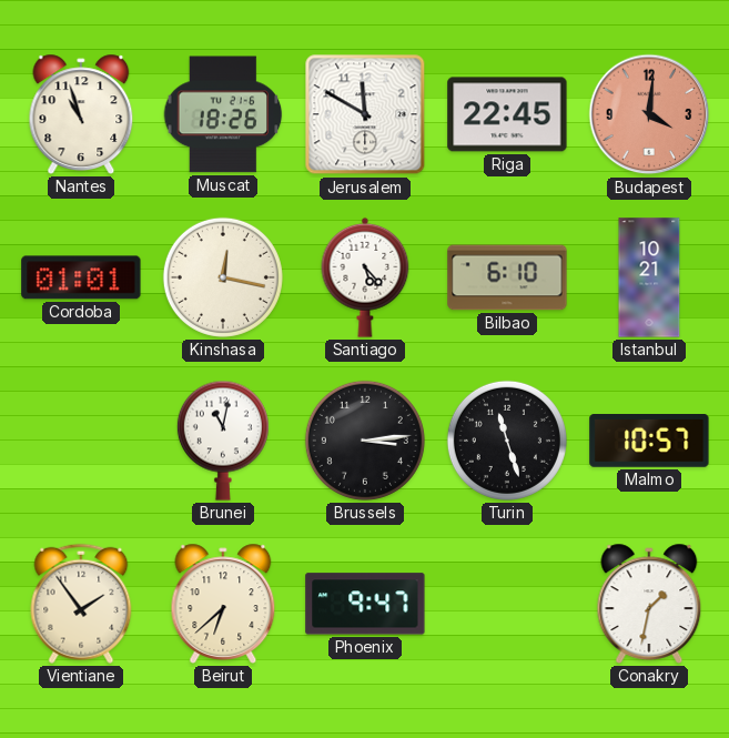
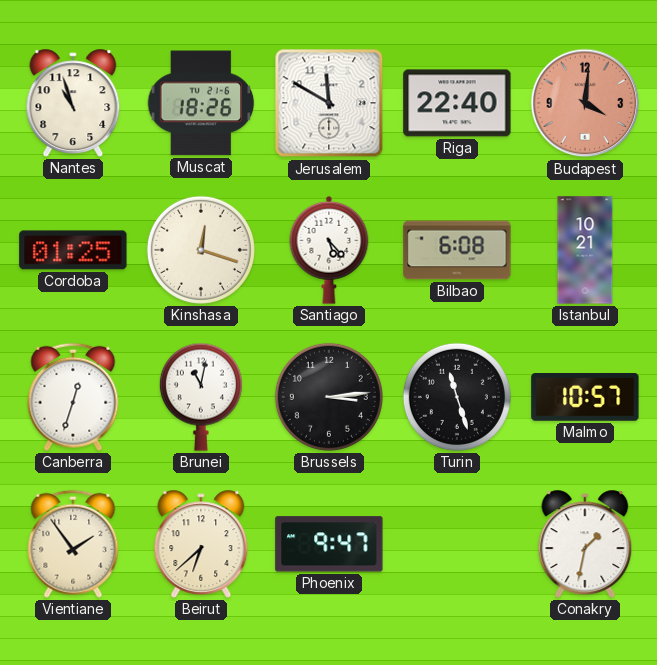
Riga: 22:45 -> 22:40 (457, 103)
Cordoba: 01:01 -> 01:25 (73, 250)
Kinshasa: 12:17 -> 12:18 (201, 250)
Bilbao: 6:10 -> 6:08 (457, 250)
Canberra: none -> 12:33 (73, 397)
